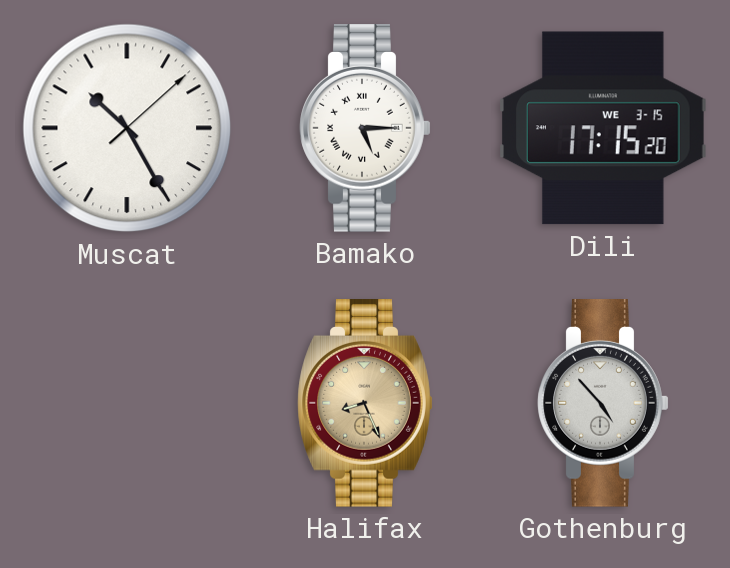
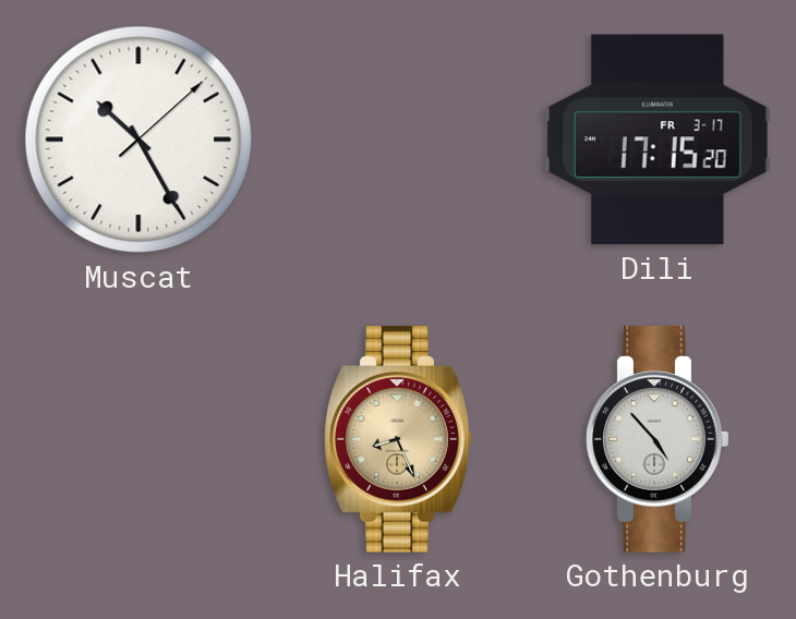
Bamako: 5:15 -> none (365, 129)
Dili date: WE 3-15 -> FR 3-17 (659, 139)
